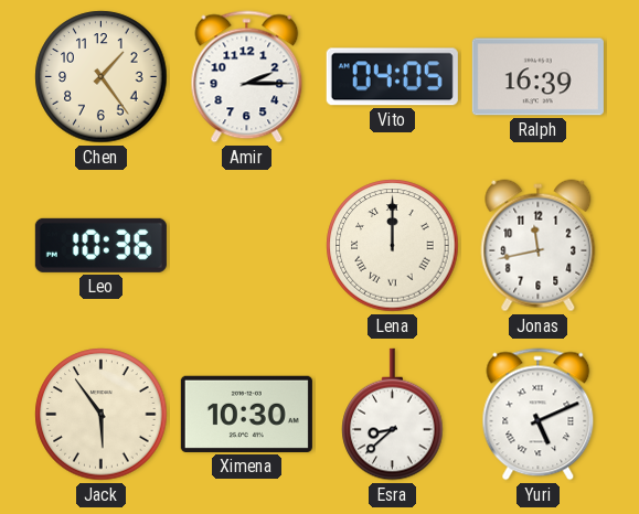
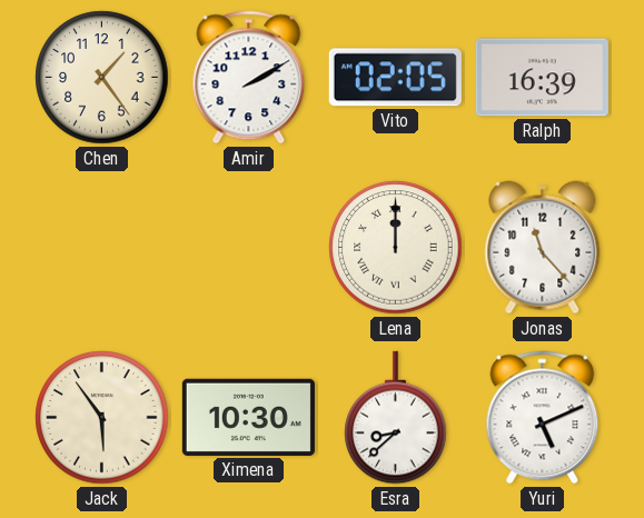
Amir: 2:15 -> 2:10 (249, 78)
Vito: 04:05 -> 02:05 (395, 78)
Leo: 10:36 -> none (100, 245)
Jonas: 11:43 -> 11:23 (543, 248)
